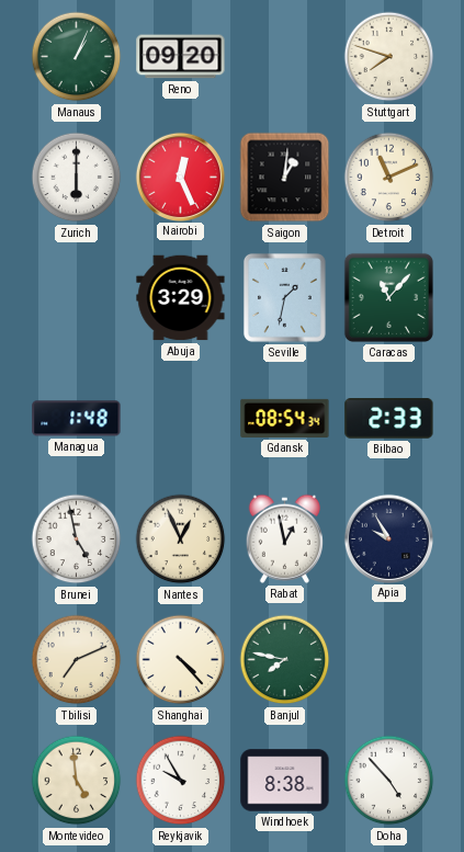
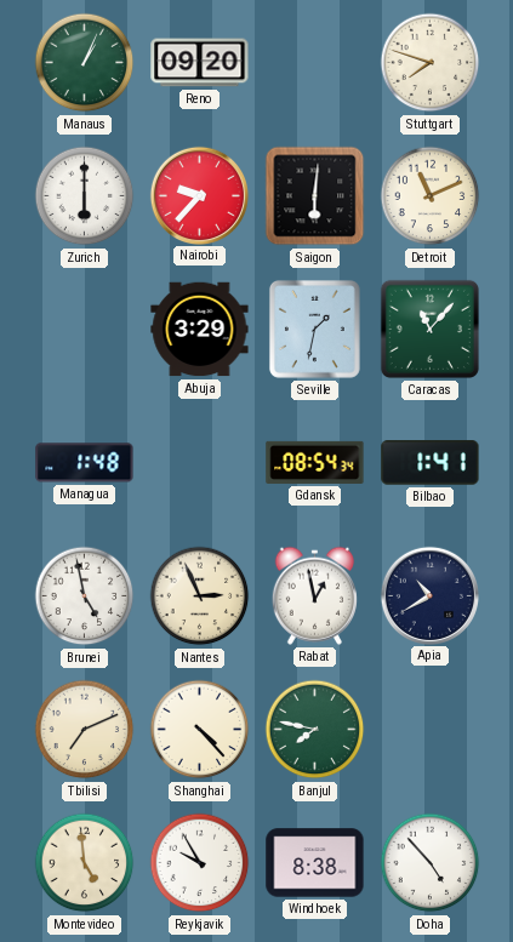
Nairobi: 12:26 -> 9:37 (199, 195)
Saigon: 1:01 -> 6:01 (315, 196)
Bilbao: 2:33 -> 1:41 (431, 463)
Nantes: 12:56 -> 2:56 (200, 596)
Apia: 9:55 -> 10:40 (429, 595)
